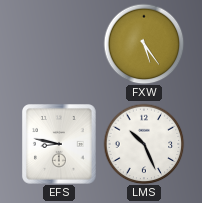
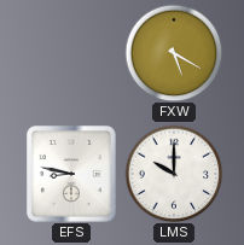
FXW: 5:24 -> 5:20 (174, 53)
LMS: 10:26 -> 10:00 (174, 174)
